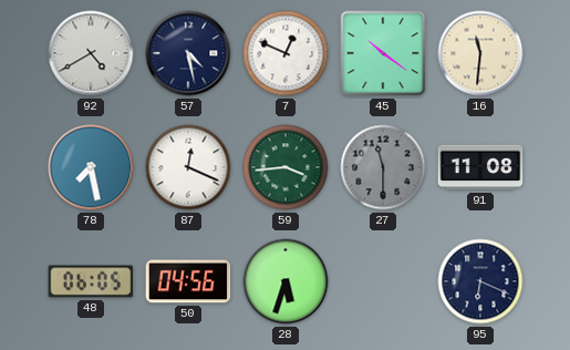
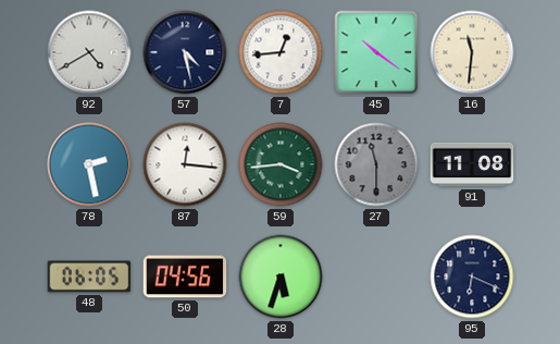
7: 12:49 -> 12:44 (281, 52)
78: 7:28 -> 2:28 (89, 164)
87: 12:19 -> 12:16 (185, 164)
